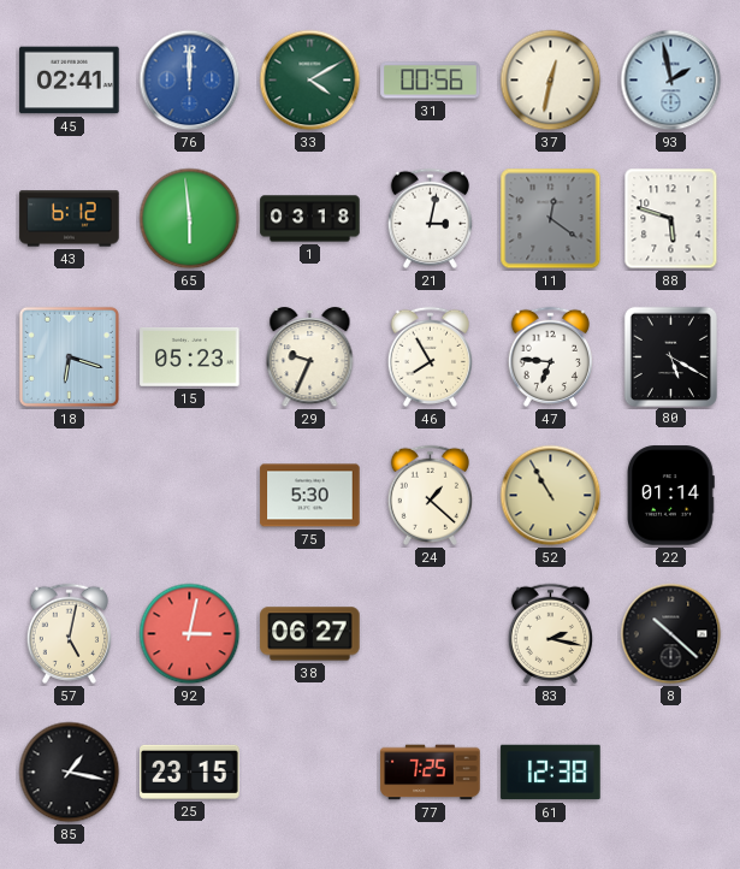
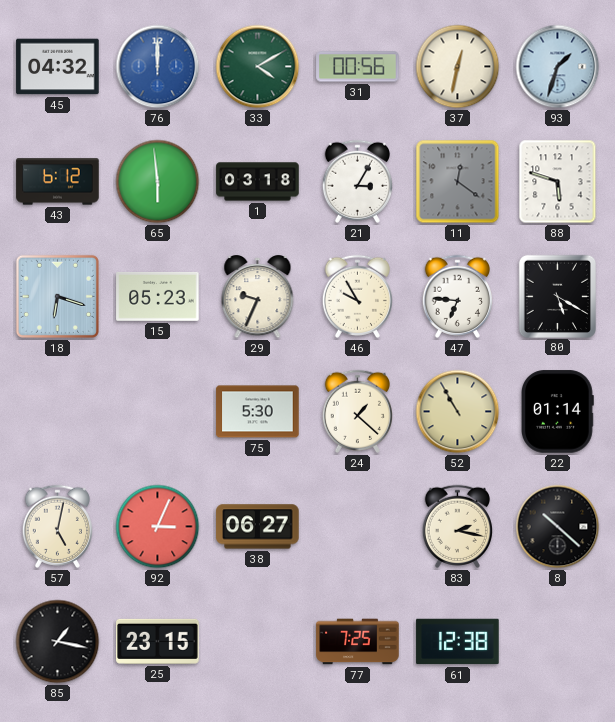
45: 02:41 -> 04:32 (58, 67)
93: 1:58 -> 1:33 (558, 67)
21: 3:02 -> 3:05 (357, 181)
46: 7:55 -> 9:55 (357, 296)
92: 3:02 -> 3:04 (158, 527)
